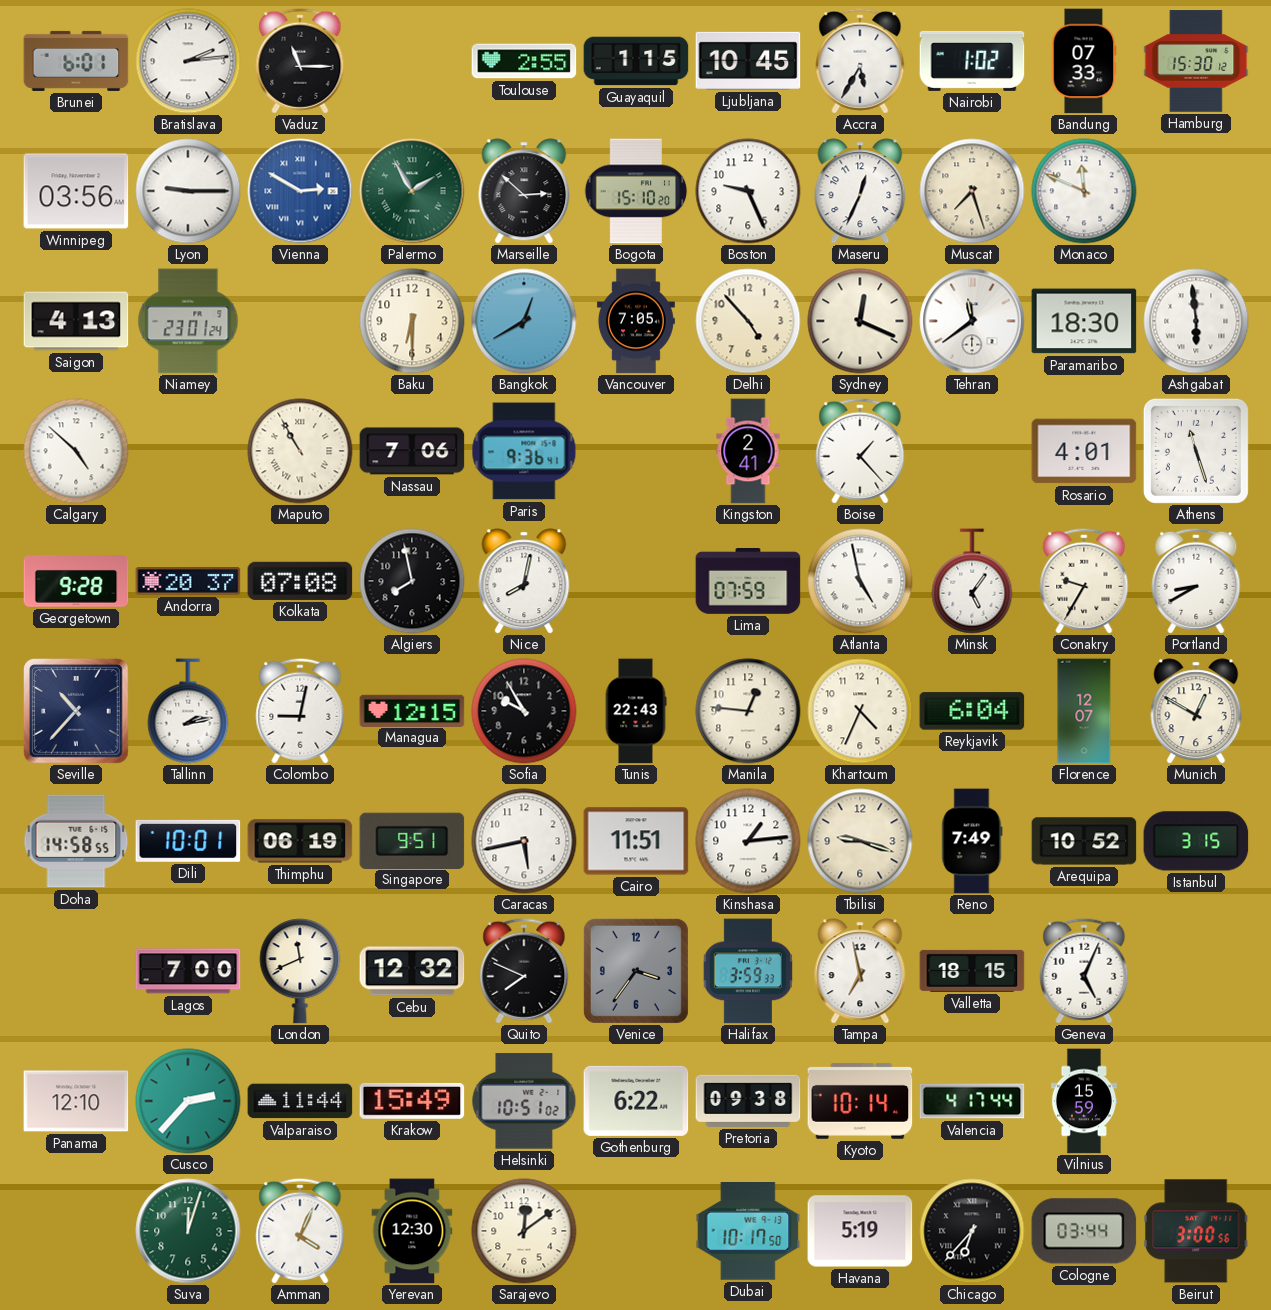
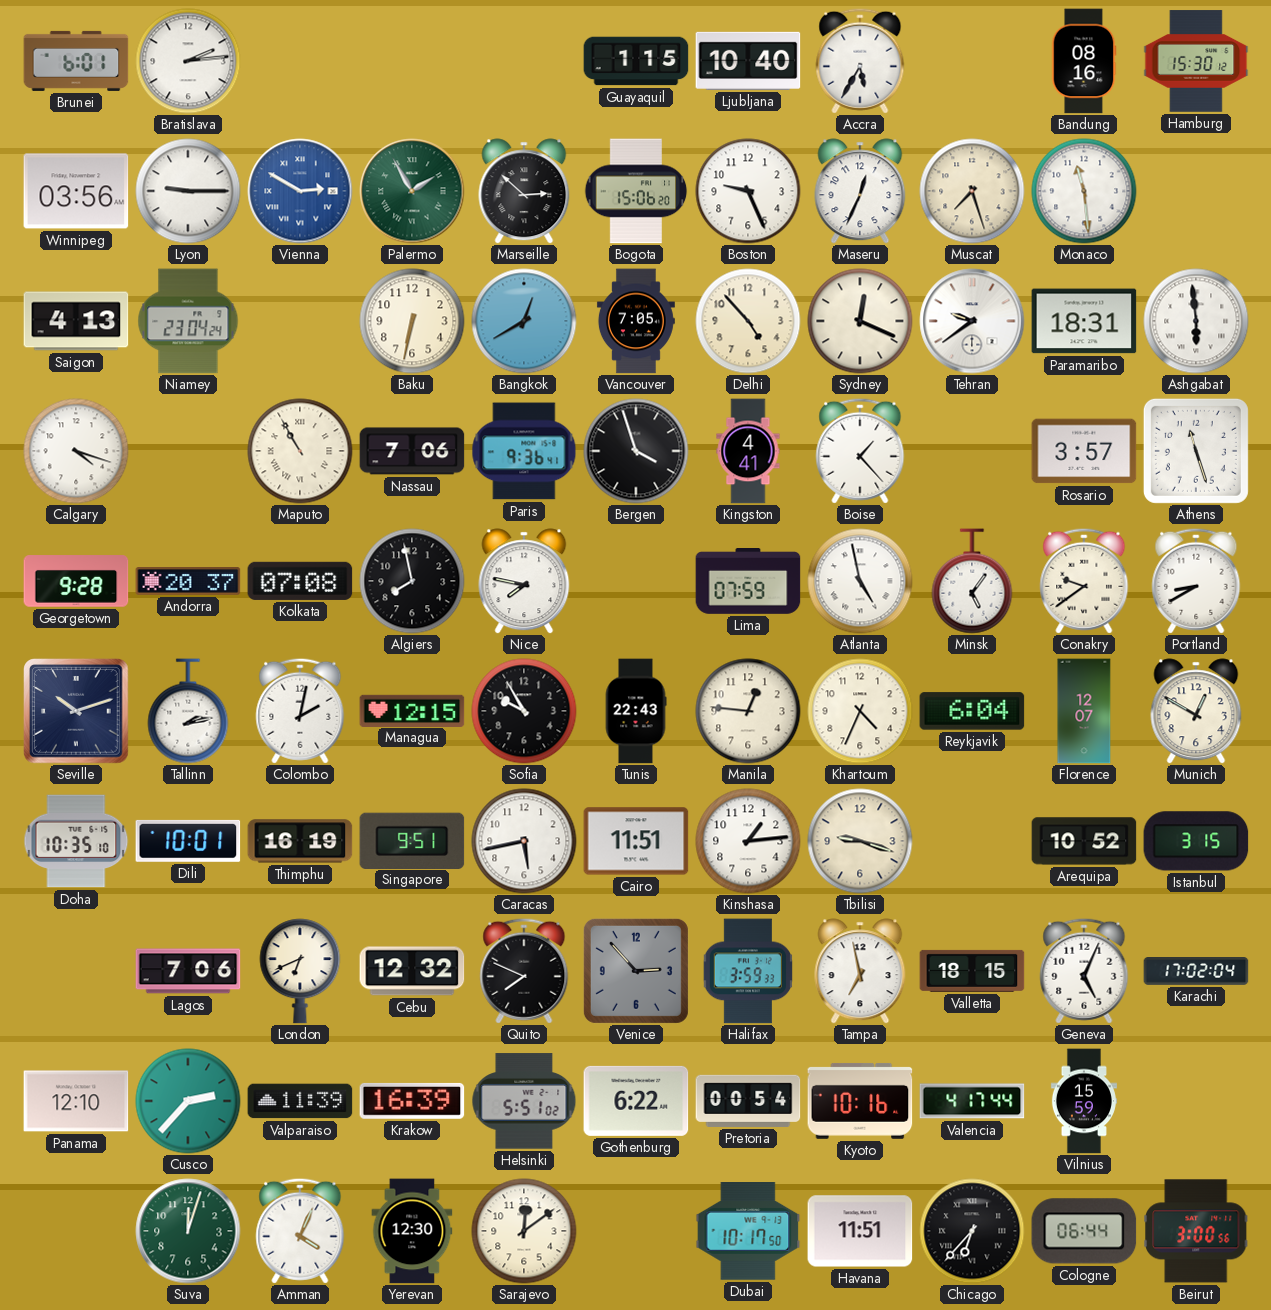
Vaduz: 11:15 -> none (300, 61)
Toulouse: 2:55 -> none (524, 61)
Ljubljana: 10:45 -> 10:40 (748, 61)
Nairobi: 1:02 -> none (972, 61)
Bandung: 07:33 -> 08:16 (1084, 61)
Bogota: 15:10 -> 15:06 (636, 191)
Monaco: 11:49 -> 11:29 (1084, 191)
Niamey: 23:01 -> 23:04 (188, 321)
Baku: 6:30 -> 6:32 (412, 321)
Tehran: 11:39 -> 9:39 (972, 321)
Paramaribo: 18:30 -> 18:31 (1084, 321)
Calgary: 4:52 -> 4:18 (76, 451)
Bergen: none -> 3:57 (636, 451)
Kingston: 2:41 -> 4:41 (748, 451)
Rosario: 4:01 -> 3:57 (1084, 451)
Nice: 8:02 -> 7:47 (524, 581)
Conakry: 9:35 -> 9:39 (1084, 581)
Seville: 10:37 -> 10:12 (76, 711)
Colombo: 9:02 -> 2:02 (300, 711)
Doha: 14:58 -> 10:35 (76, 841)
Thimphu: 06:19 -> 16:19 (300, 841)
Reno: 7:49 -> none (972, 841)
Lagos: 7:00 -> 7:06 (188, 971)
London: 11:41 -> 6:41 (300, 971)
Venice: 3:36 -> 2:53 (636, 971)
Karachi: none -> 17:02 (1196, 972)
Valparaiso: 11:44 -> 11:39 (300, 1101)
Krakow: 15:49 -> 16:39 (412, 1101)
Helsinki: 10:51 -> 5:51 (524, 1101)
Pretoria: 09:38 -> 00:54 (748, 1101)
Kyoto: 10:14 -> 10:16 (860, 1101)
Havana: 5:19 -> 11:51 (860, 1231)
Cologne: 03:44 -> 06:44 (1084, 1231)
